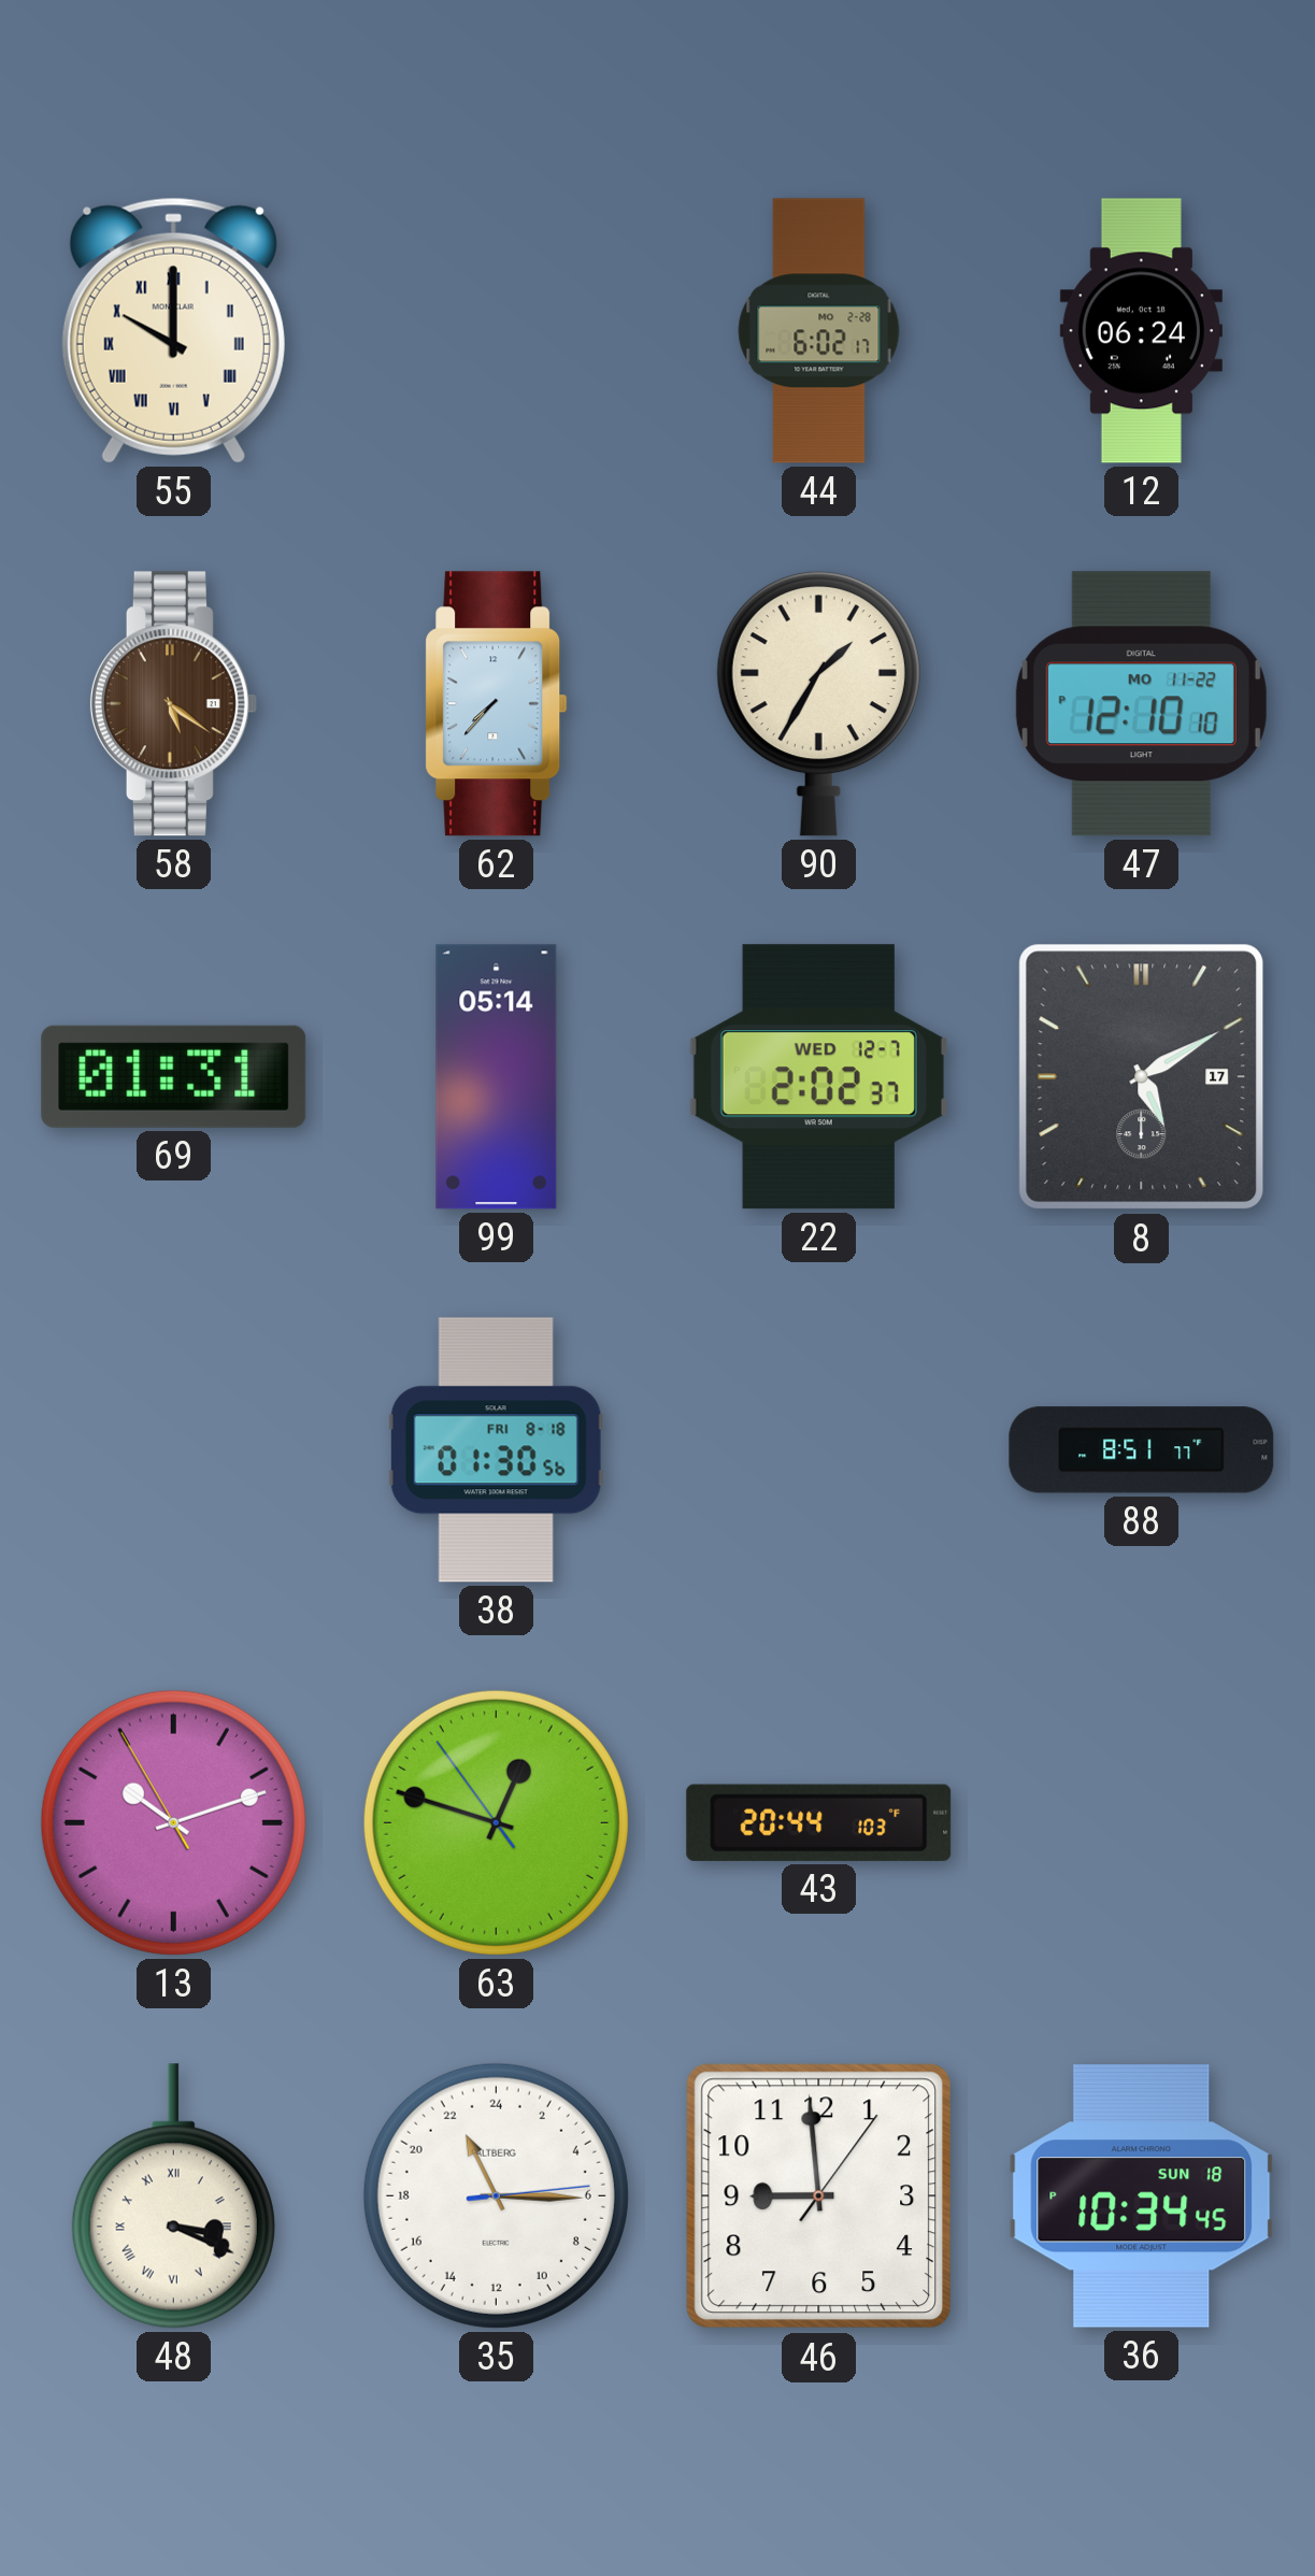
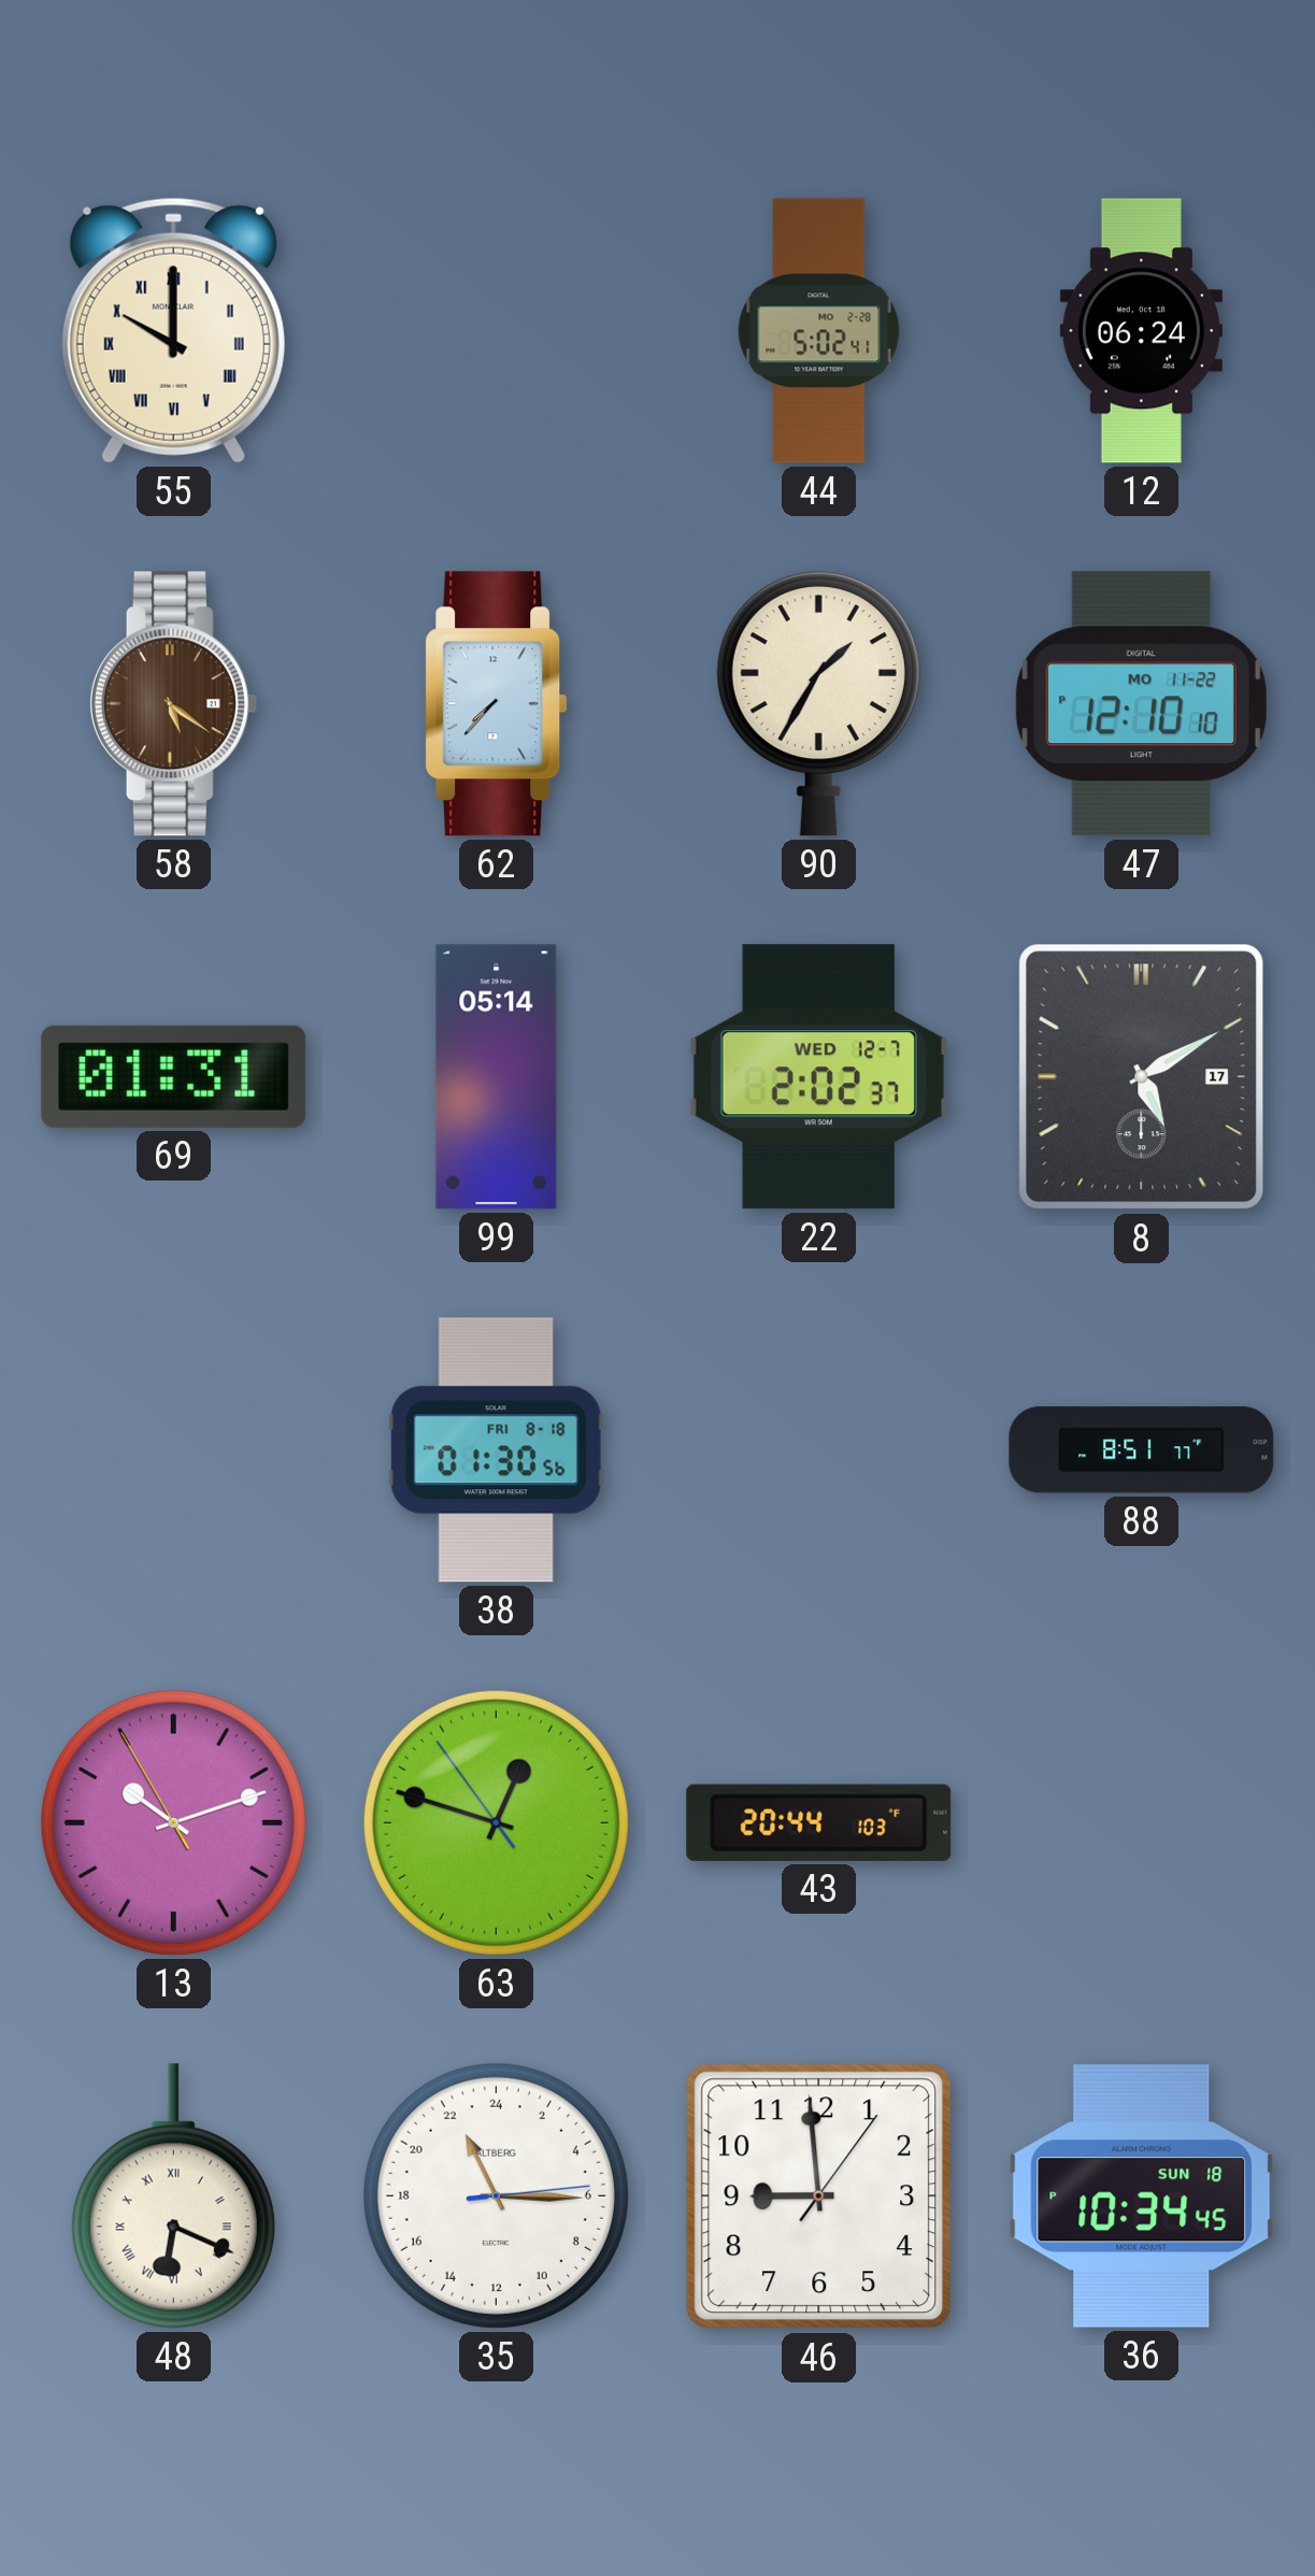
44: 6:02 -> 5:02 (819, 331)
48: 3:19 -> 6:19 (173, 2196)
